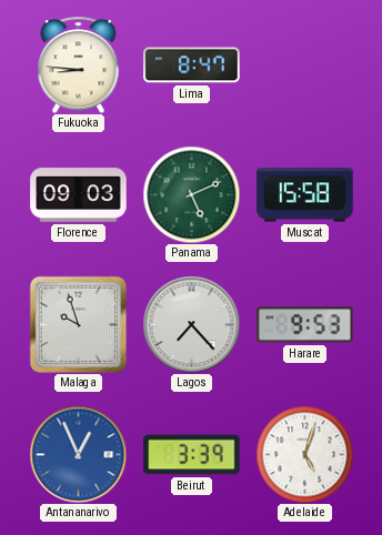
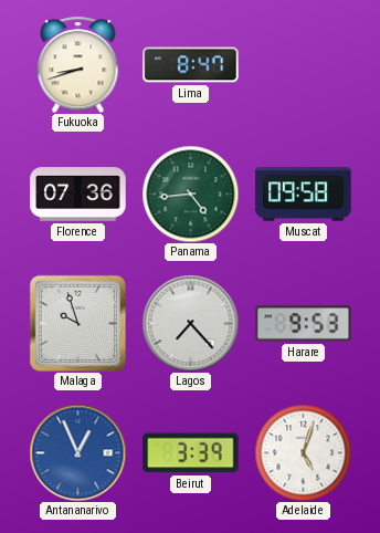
Fukuoka: 8:46 -> 8:42 (78, 64)
Florence: 09:03 -> 07:36 (78, 195)
Panama: 5:11 -> 4:44 (190, 194)
Muscat: 15:58 -> 09:58 (304, 195)
